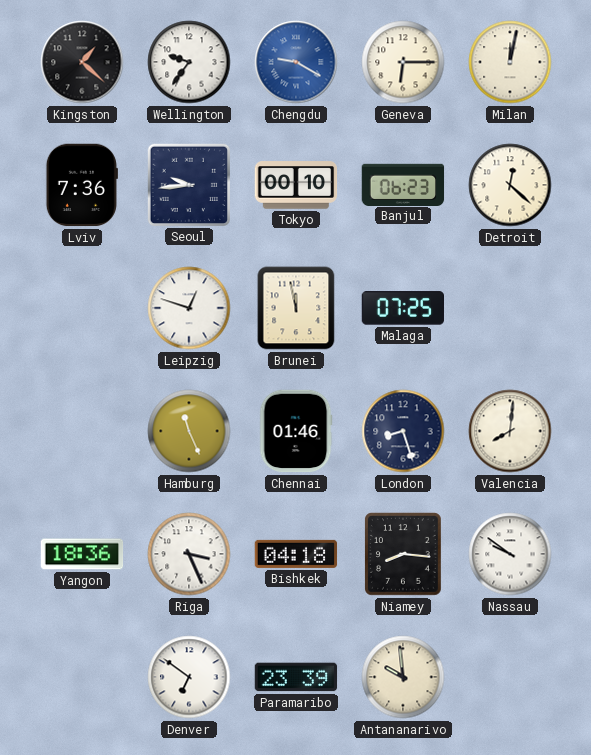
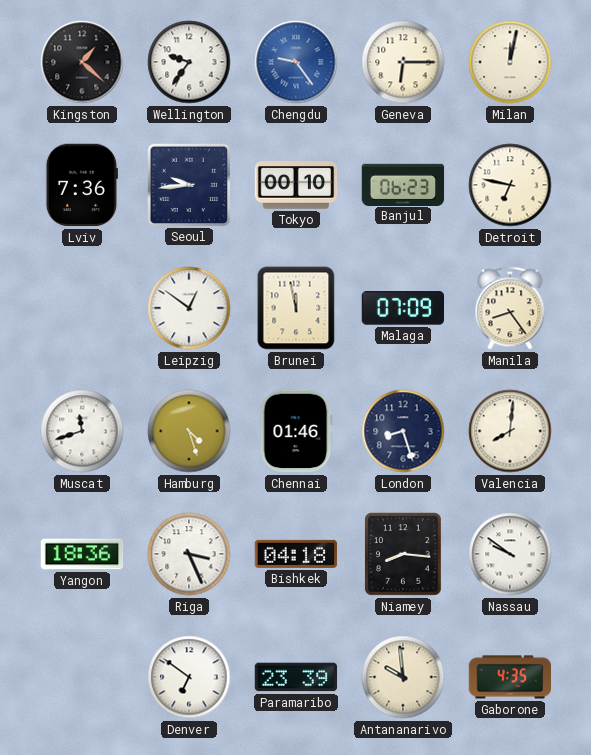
Chengdu: 9:20 -> 9:24 (296, 62)
Detroit: 12:22 -> 6:47 (510, 185)
Leipzig: 12:48 -> 12:51 (189, 308)
Malaga: 07:25 -> 07:09 (403, 308)
Manila: none -> 8:24 (510, 308)
Muscat: none -> 11:42 (82, 431)
Hamburg: 11:26 -> 4:27 (189, 431)
Gaborone: none -> 4:35 (510, 677)
